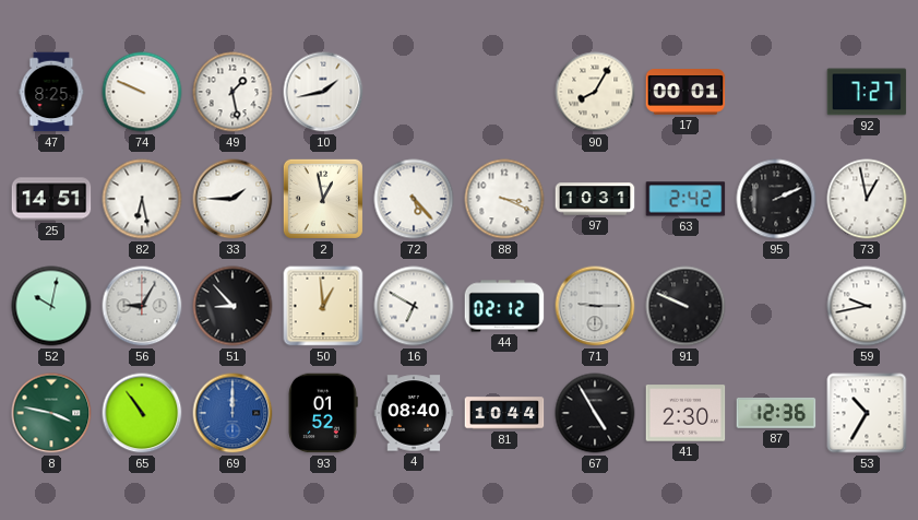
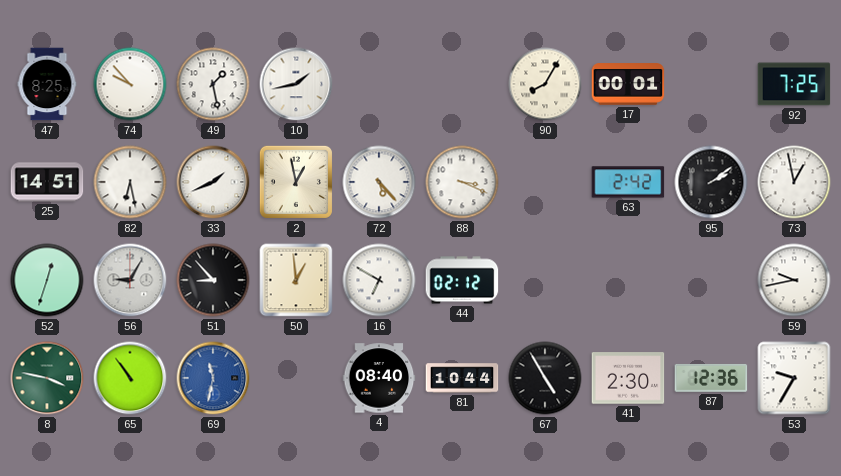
74: 9:49 -> 9:53 (130, 84)
92: 7:27 -> 7:25 (794, 84)
33: 1:45 -> 1:41 (213, 182)
97: 10:31 -> none (595, 199)
95: 2:11 -> 2:09 (711, 182)
52: 10:02 -> 12:33 (47, 280)
71: 9:15 -> none (595, 306)
91: 9:49 -> none (685, 306)
69: 12:00 -> 11:32 (213, 378)
93: 01:52 -> none (323, 413)
53: 10:35 -> 9:35 (794, 378)
